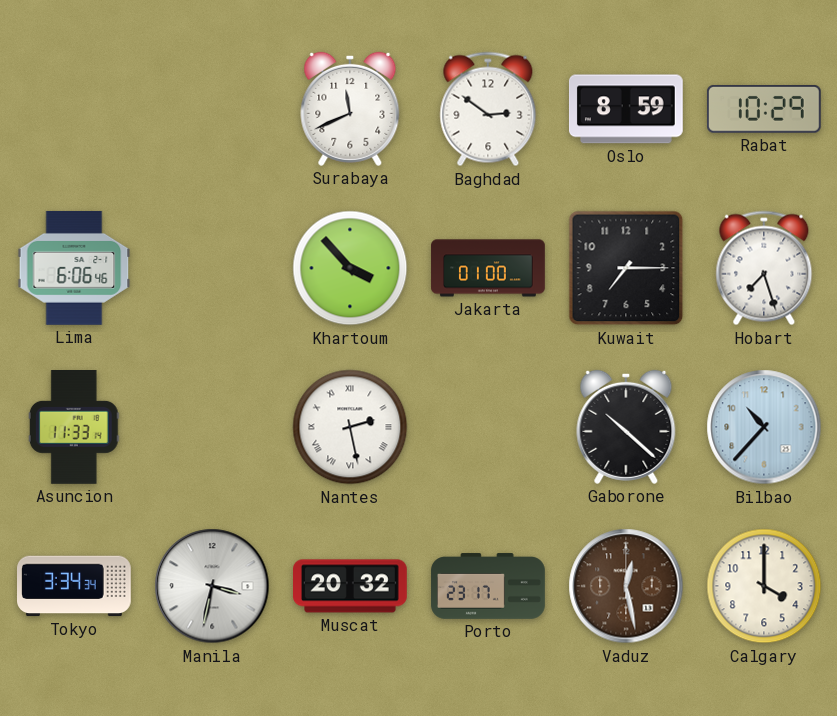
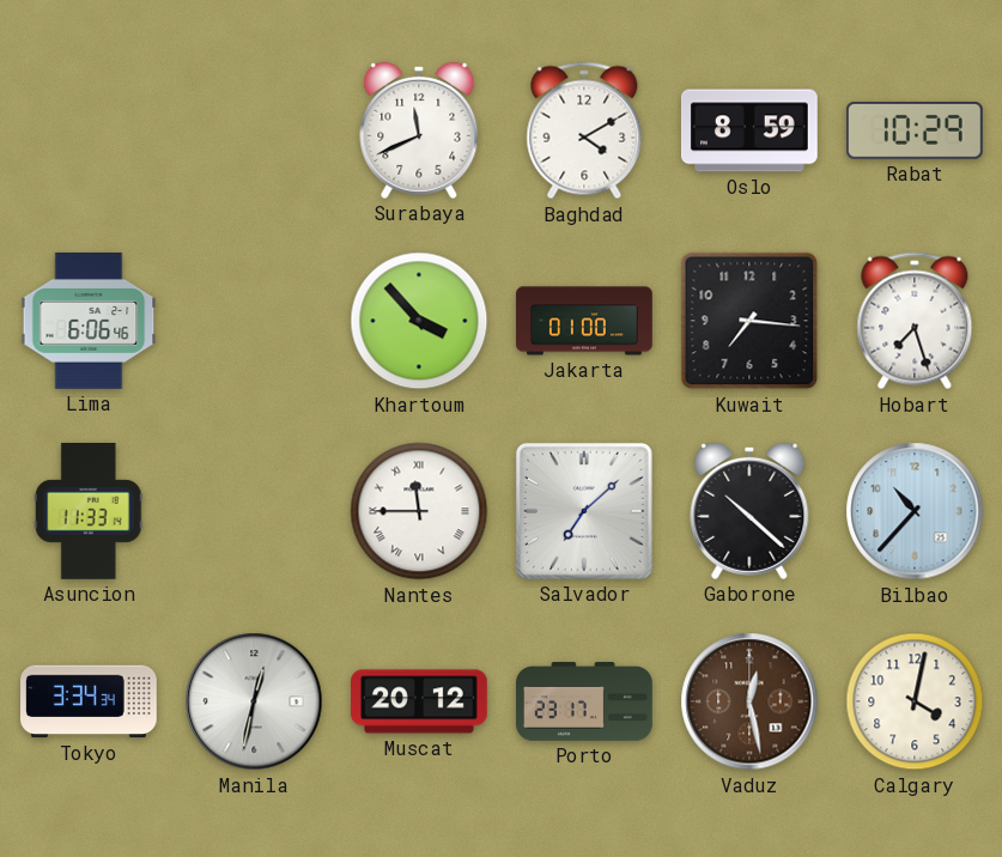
Baghdad: 2:51 -> 4:10 (584, 130)
Kuwait: 7:15 -> 7:16 (749, 321)
Nantes: 2:28 -> 11:45 (419, 511)
Salvador: none -> 7:08 (584, 511)
Manila: 3:32 -> 12:32 (254, 701)
Muscat: 20:32 -> 20:12 (420, 701)
Calgary: 4:00 -> 4:02 (915, 701)
